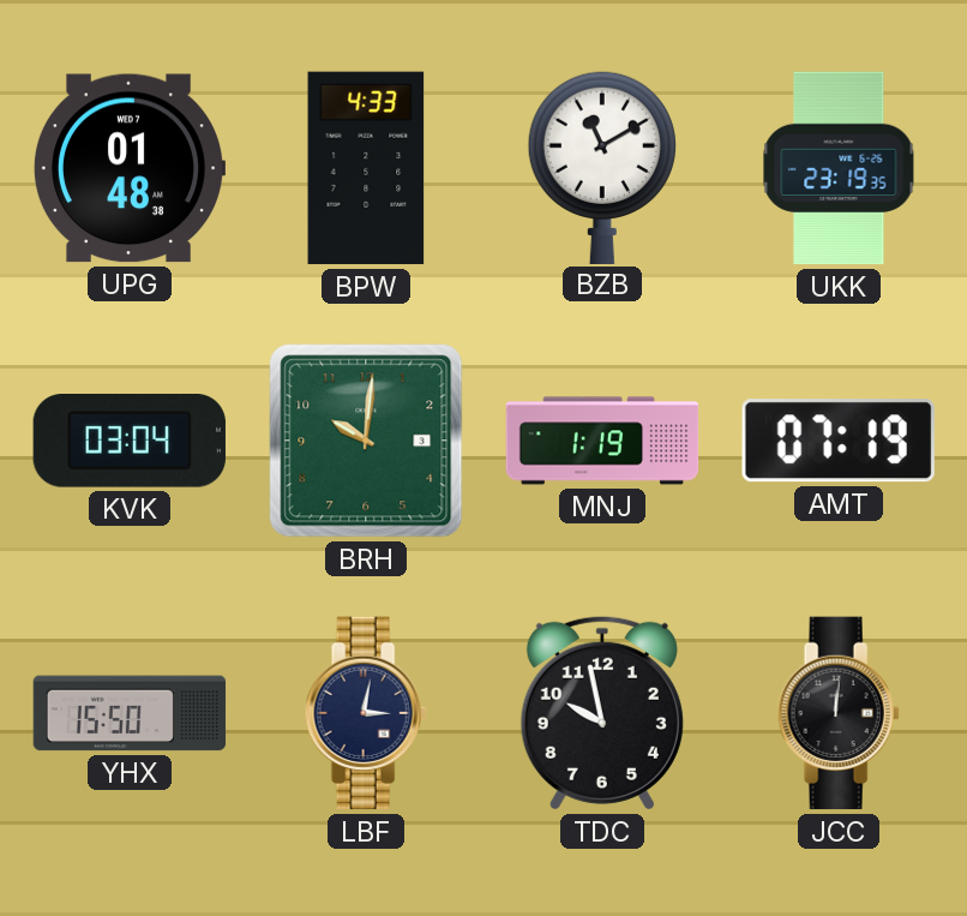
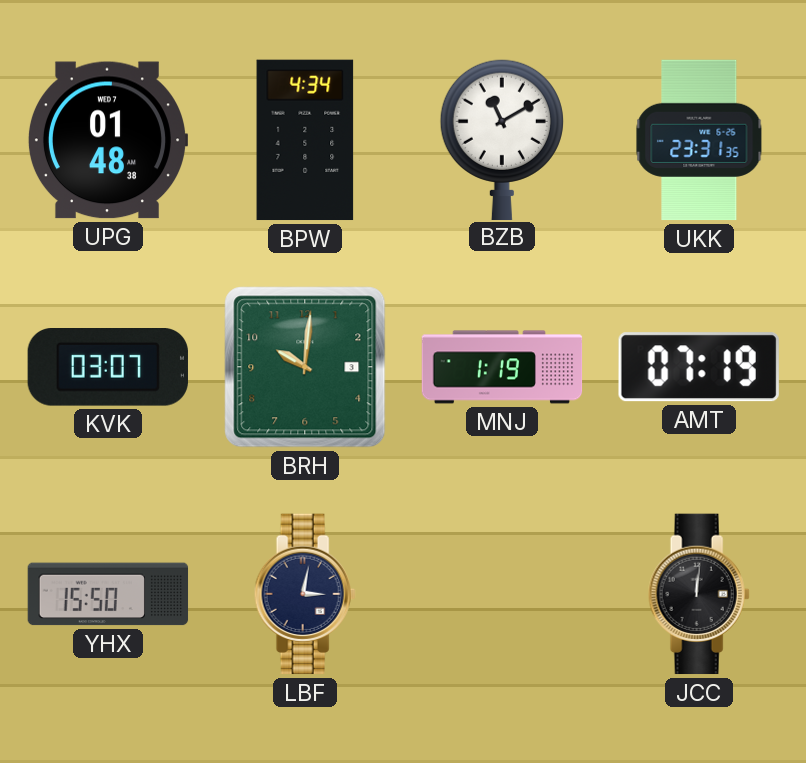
BPW: 4:33 -> 4:34 (305, 140)
UKK: 23:19 -> 23:31 (699, 140)
KVK: 03:04 -> 03:07 (108, 368)
TDC: 9:58 -> none (602, 713)
